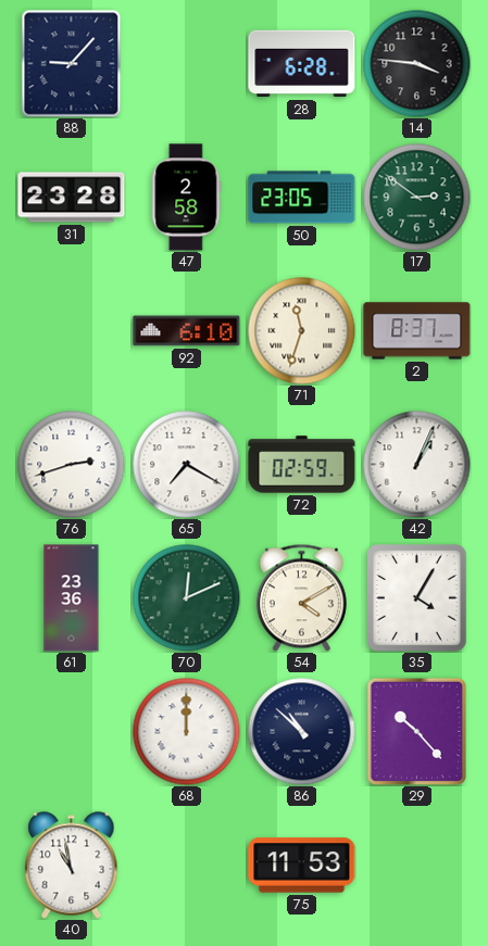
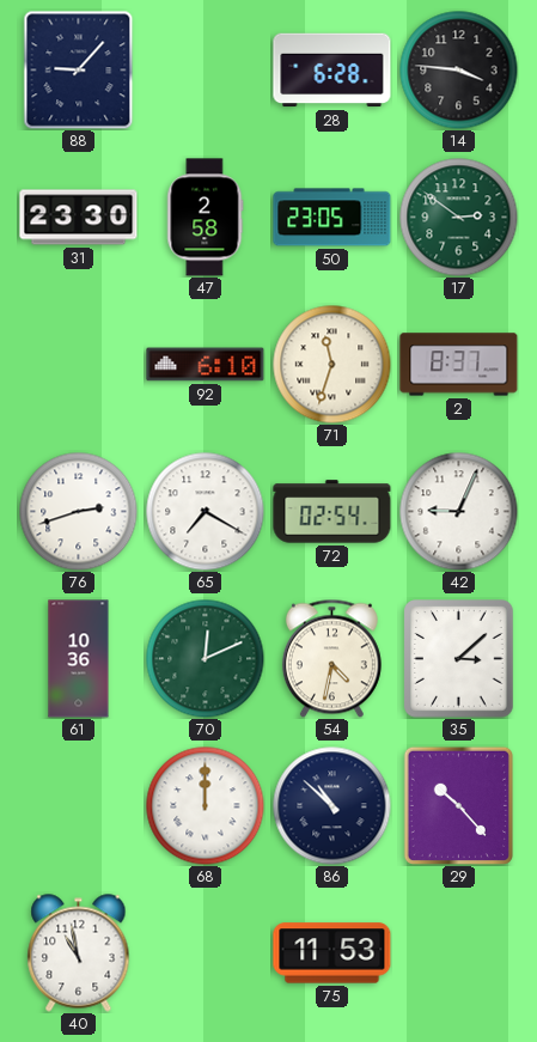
31: 23:28 -> 23:30 (79, 218)
72: 02:59 -> 02:54 (332, 512)
42: 1:04 -> 9:04 (459, 512)
61: 23:36 -> 10:36 (79, 659)
54: 4:10 -> 4:32 (331, 658)
35: 4:05 -> 3:08 (459, 659)
